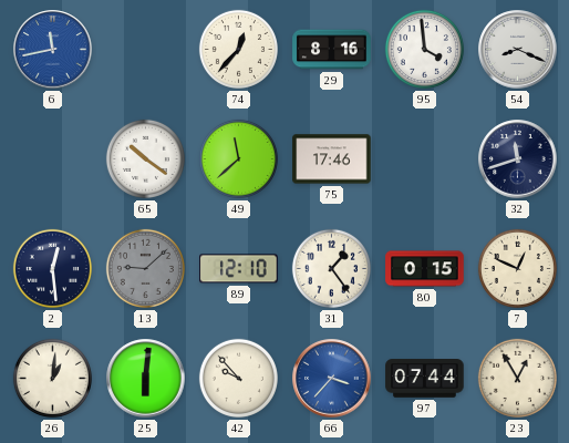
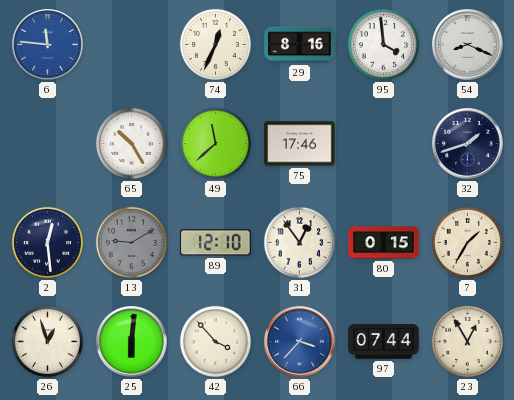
6: 11:43 -> 11:46 (48, 45)
74: 12:37 -> 12:34 (215, 44)
65: 10:21 -> 10:25 (131, 143)
32: 11:42 -> 1:42 (468, 144)
13: 9:08 -> 9:10 (131, 242)
31: 1:24 -> 12:54 (299, 242)
7: 12:49 -> 1:35 (467, 242)
26: 1:01 -> 12:57 (47, 341)
42: 9:53 -> 3:53 (215, 341)
